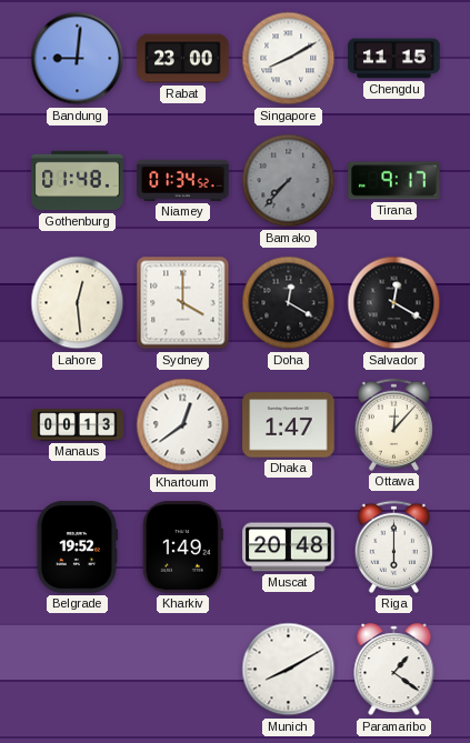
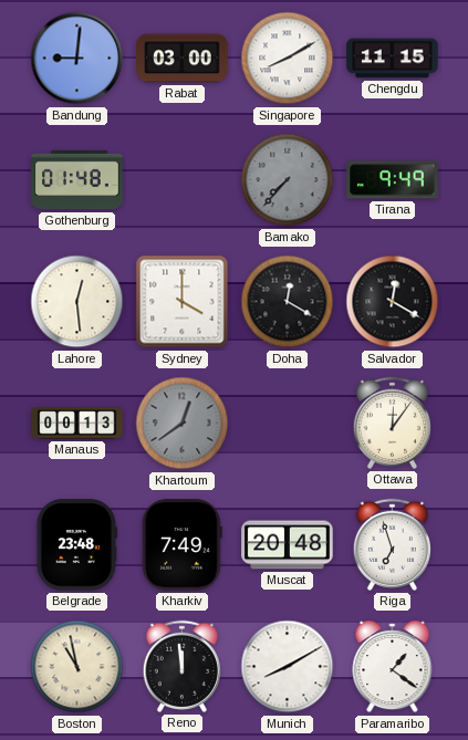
Rabat: 23:00 -> 03:00 (183, 59)
Niamey: 01:34 -> none (183, 180)
Tirana: 9:17 -> 9:49 (393, 180)
Khartoum dial: white -> grey (183, 424)
Dhaka: 1:47 -> none (289, 425)
Ottawa: 12:07 -> 12:06 (392, 423)
Belgrade: 19:52 -> 23:48 (76, 545)
Kharkiv: 1:49 -> 7:49 (181, 545)
Riga: 6:00 -> 6:57 (392, 544)
Boston: none -> 10:58 (77, 667)
Reno: none -> 11:59 (181, 666)
